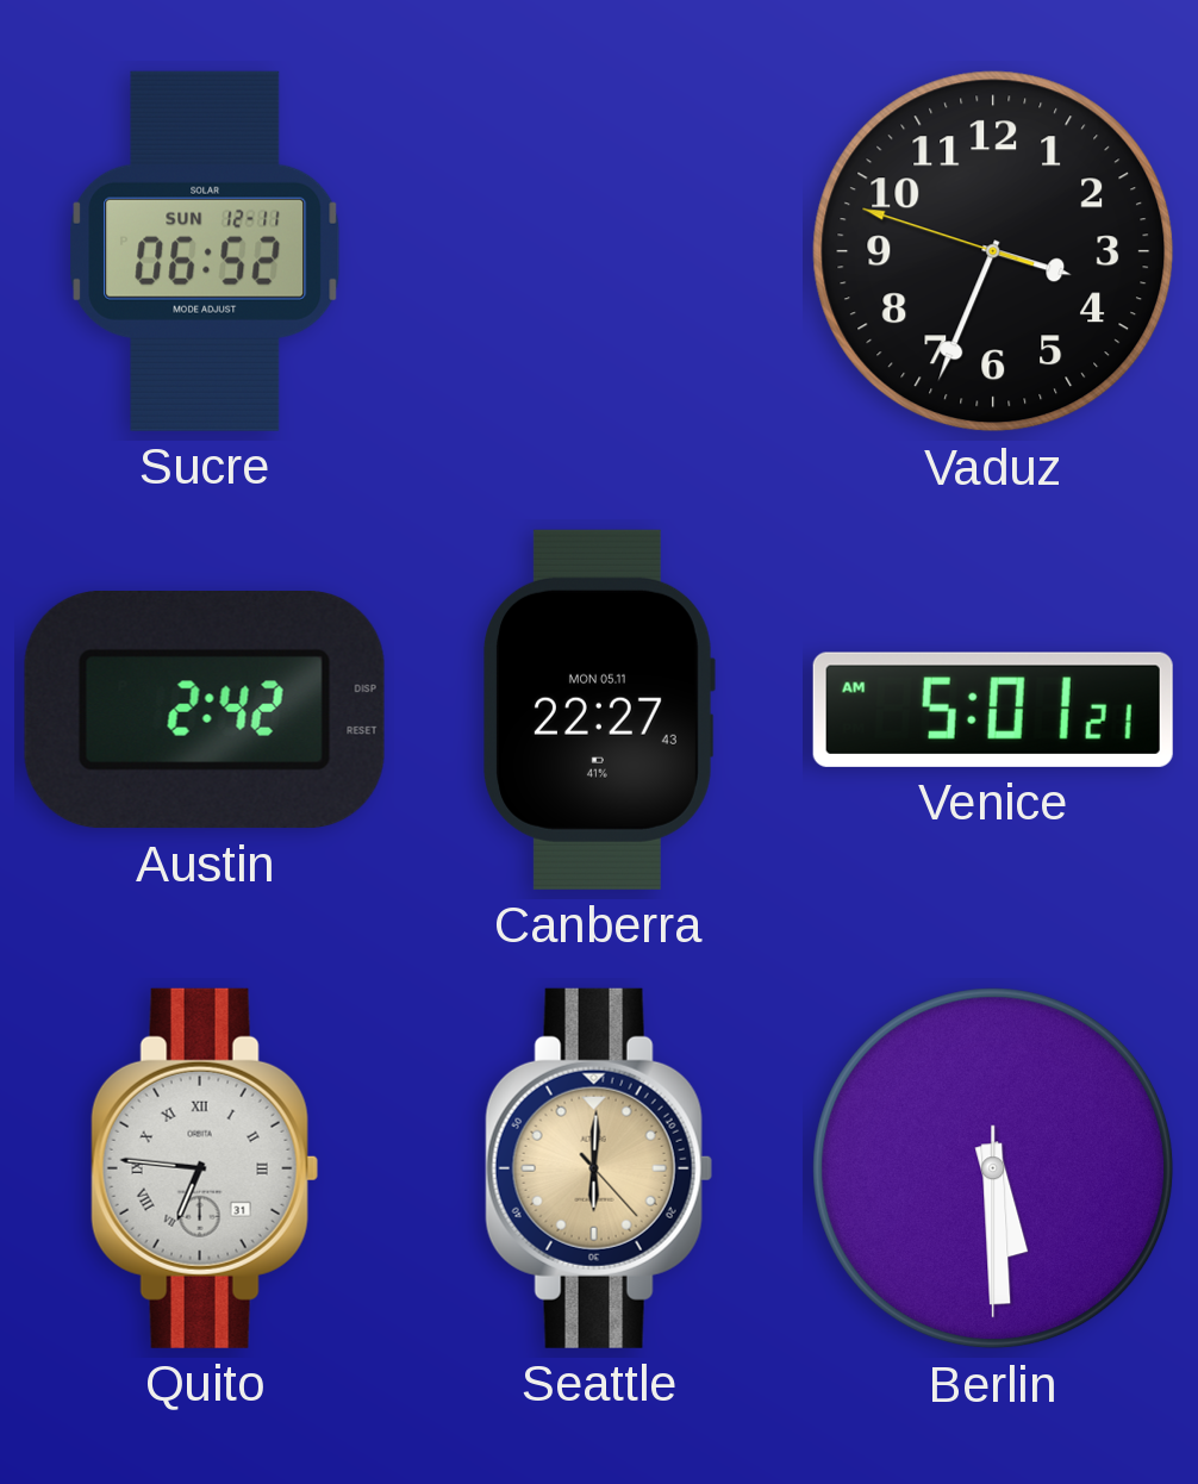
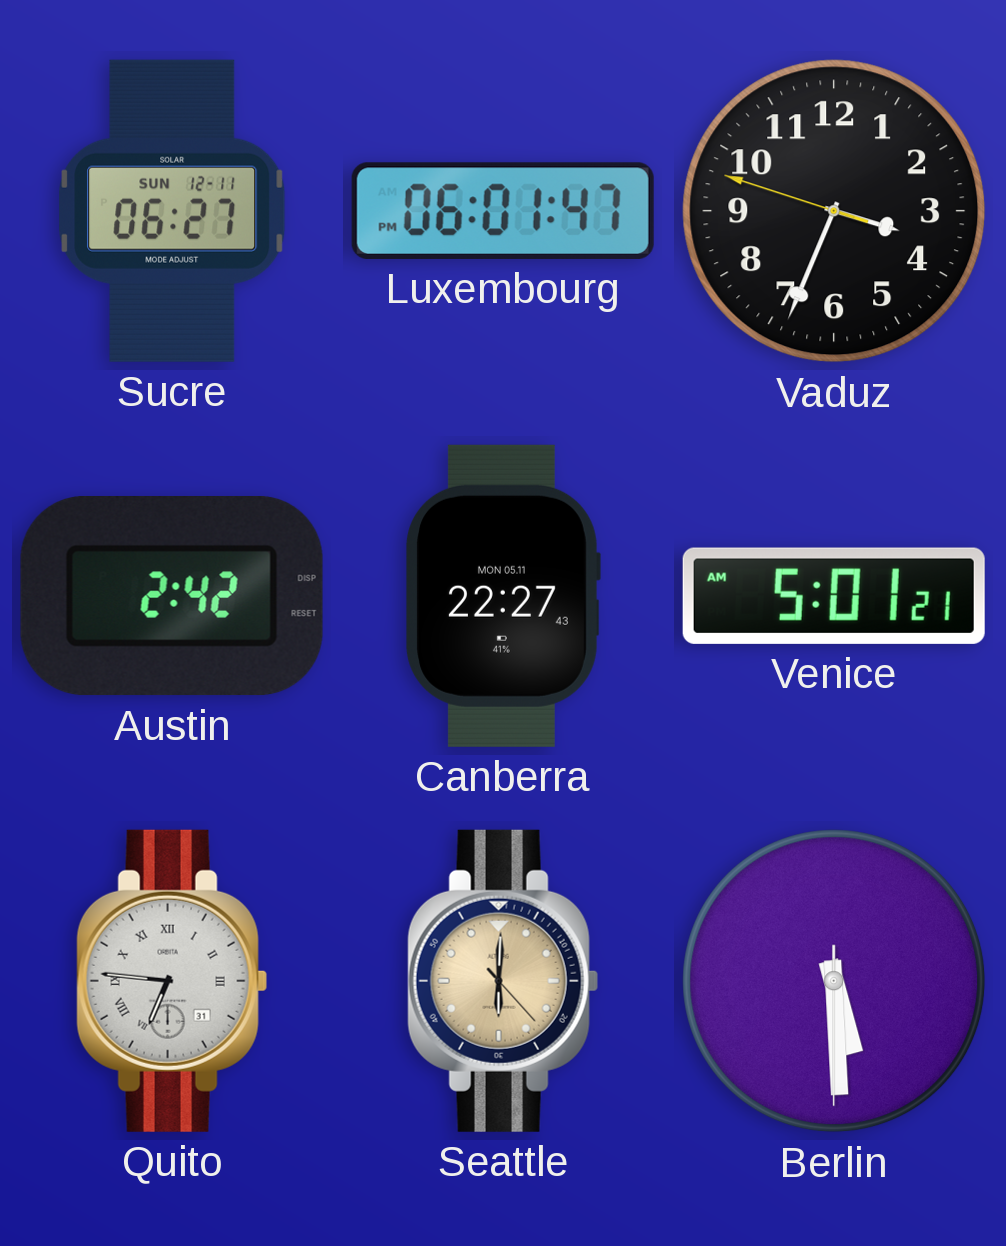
Sucre: 06:52 -> 06:27 (172, 211)
Luxembourg: none -> 06:01 (503, 211)
